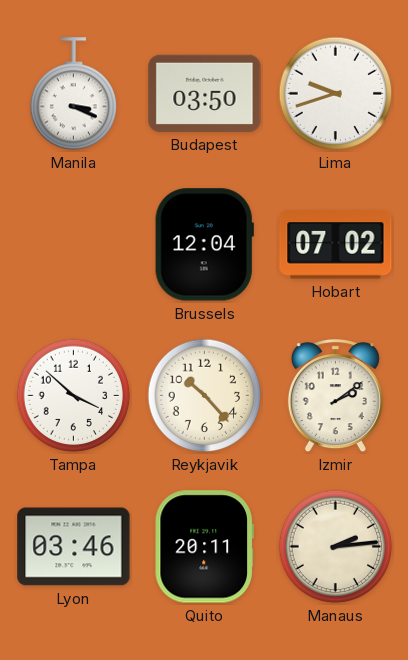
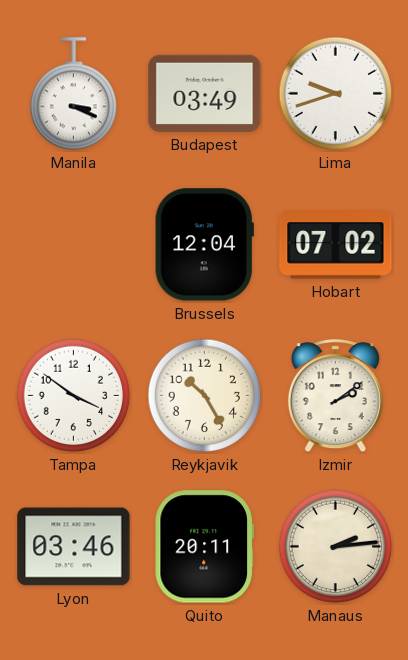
Budapest: 03:50 -> 03:49 (205, 93)
Tampa: 3:52 -> 3:51 (74, 396)
Reykjavik: 10:23 -> 10:25 (205, 396)
